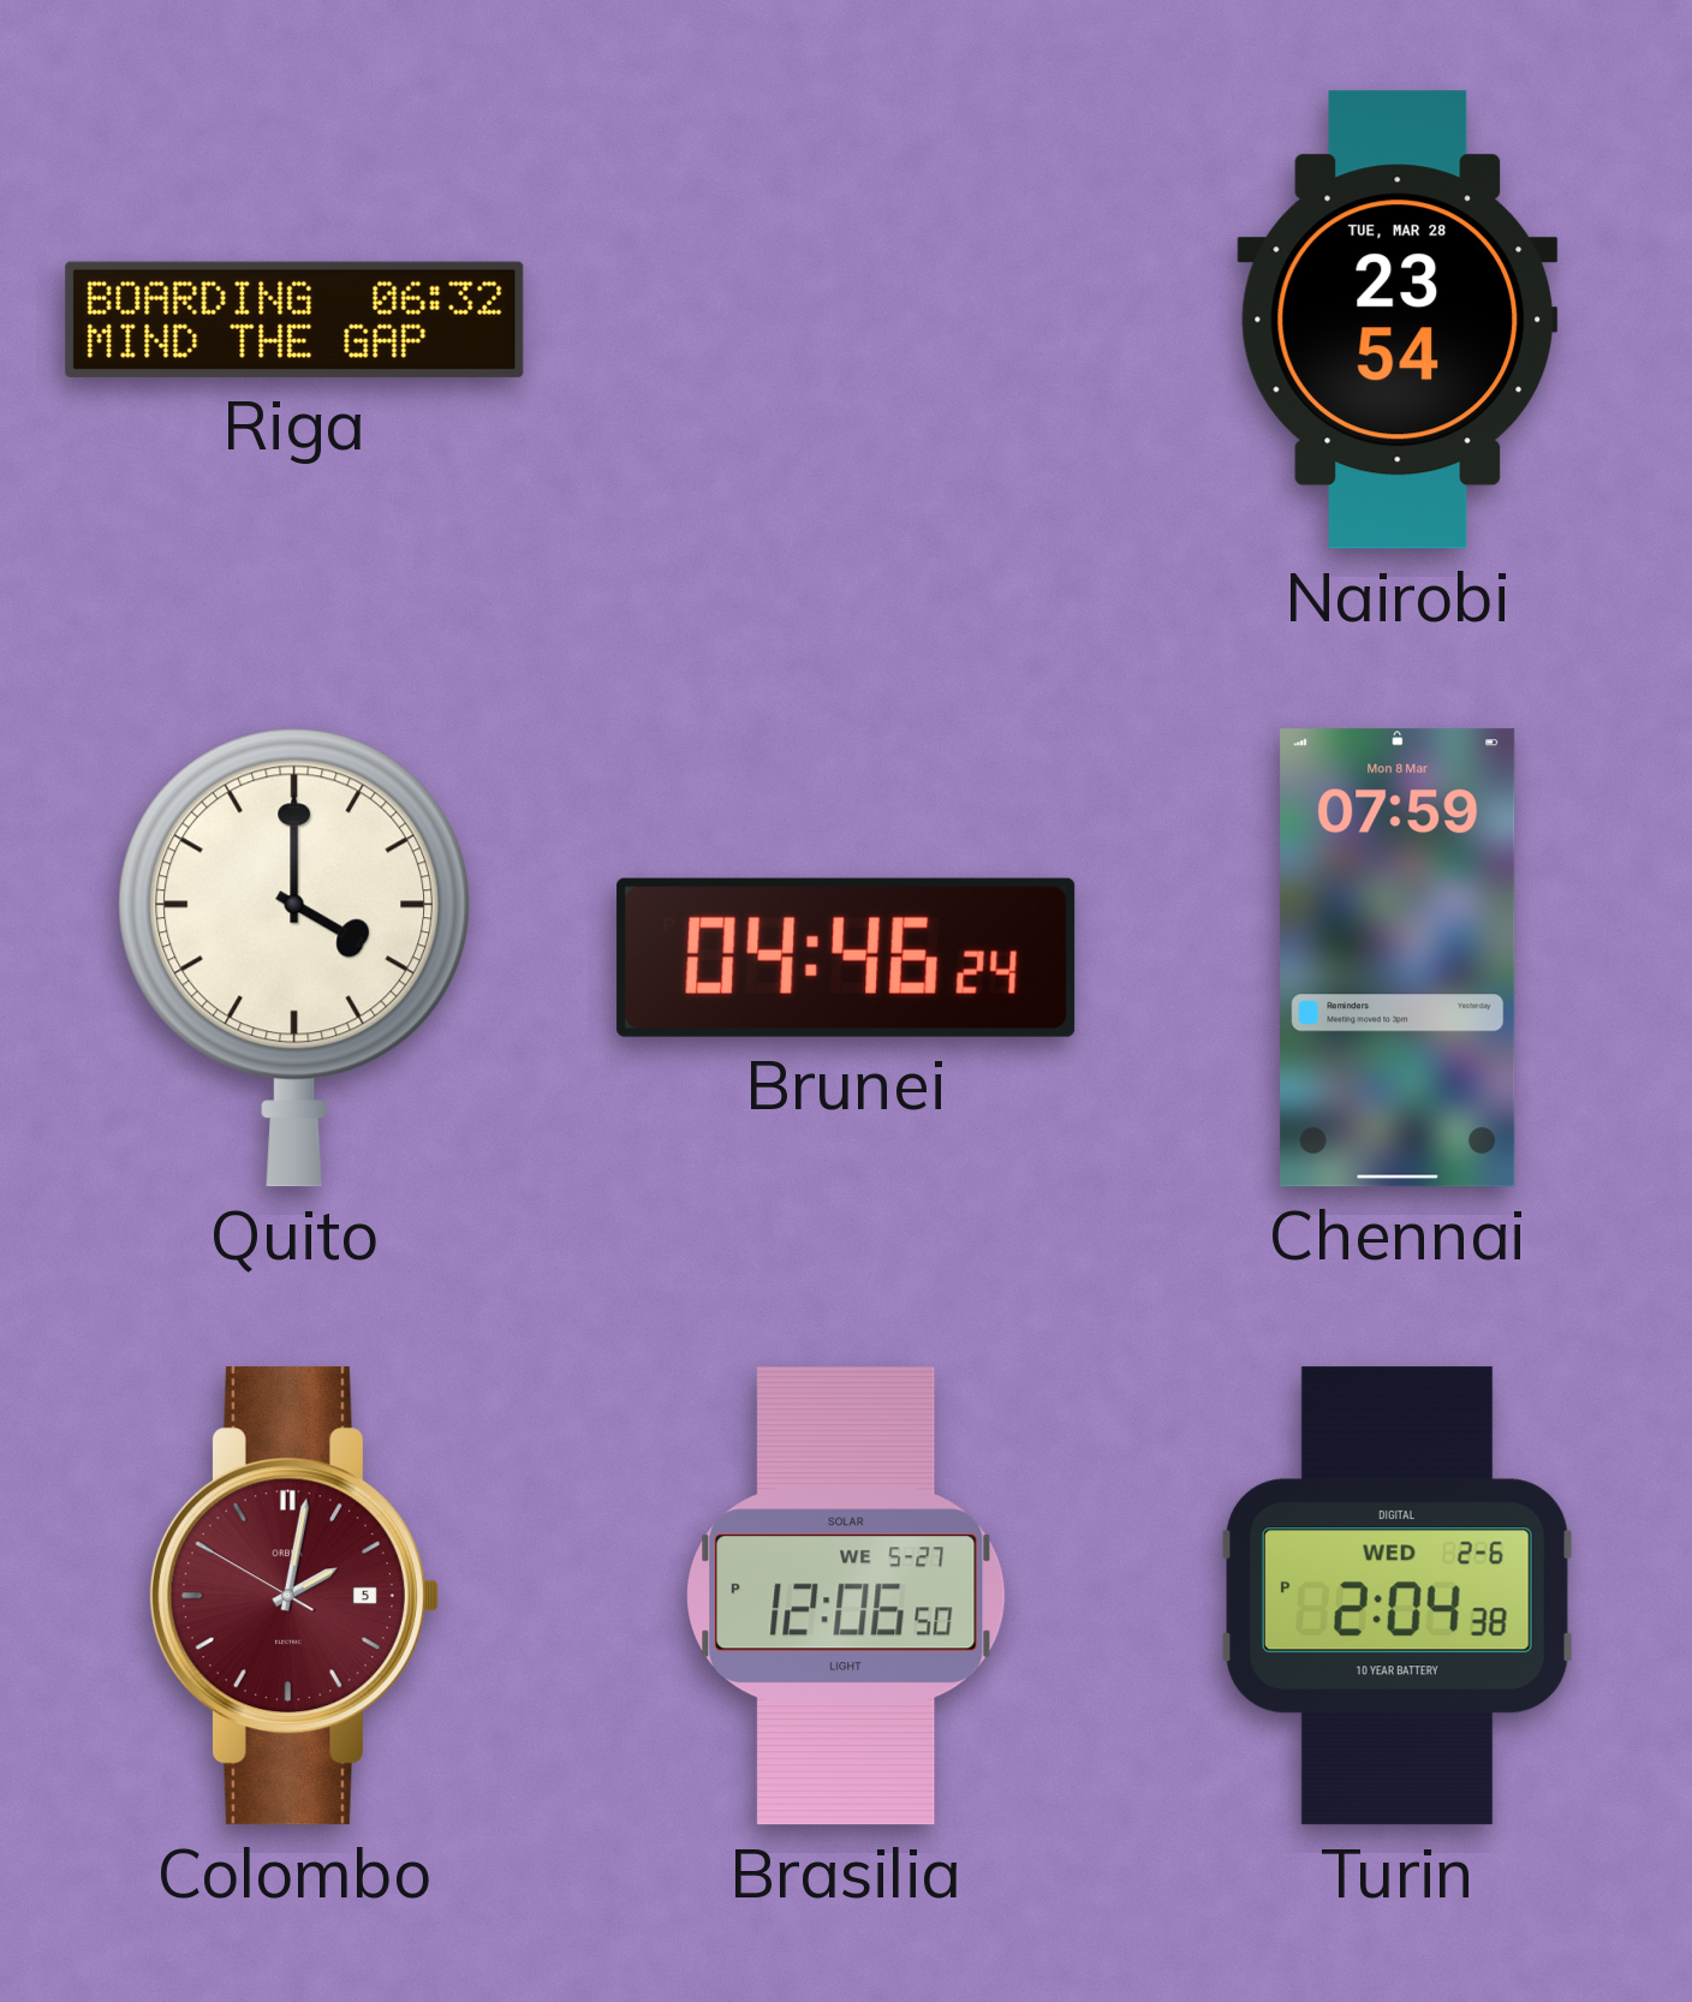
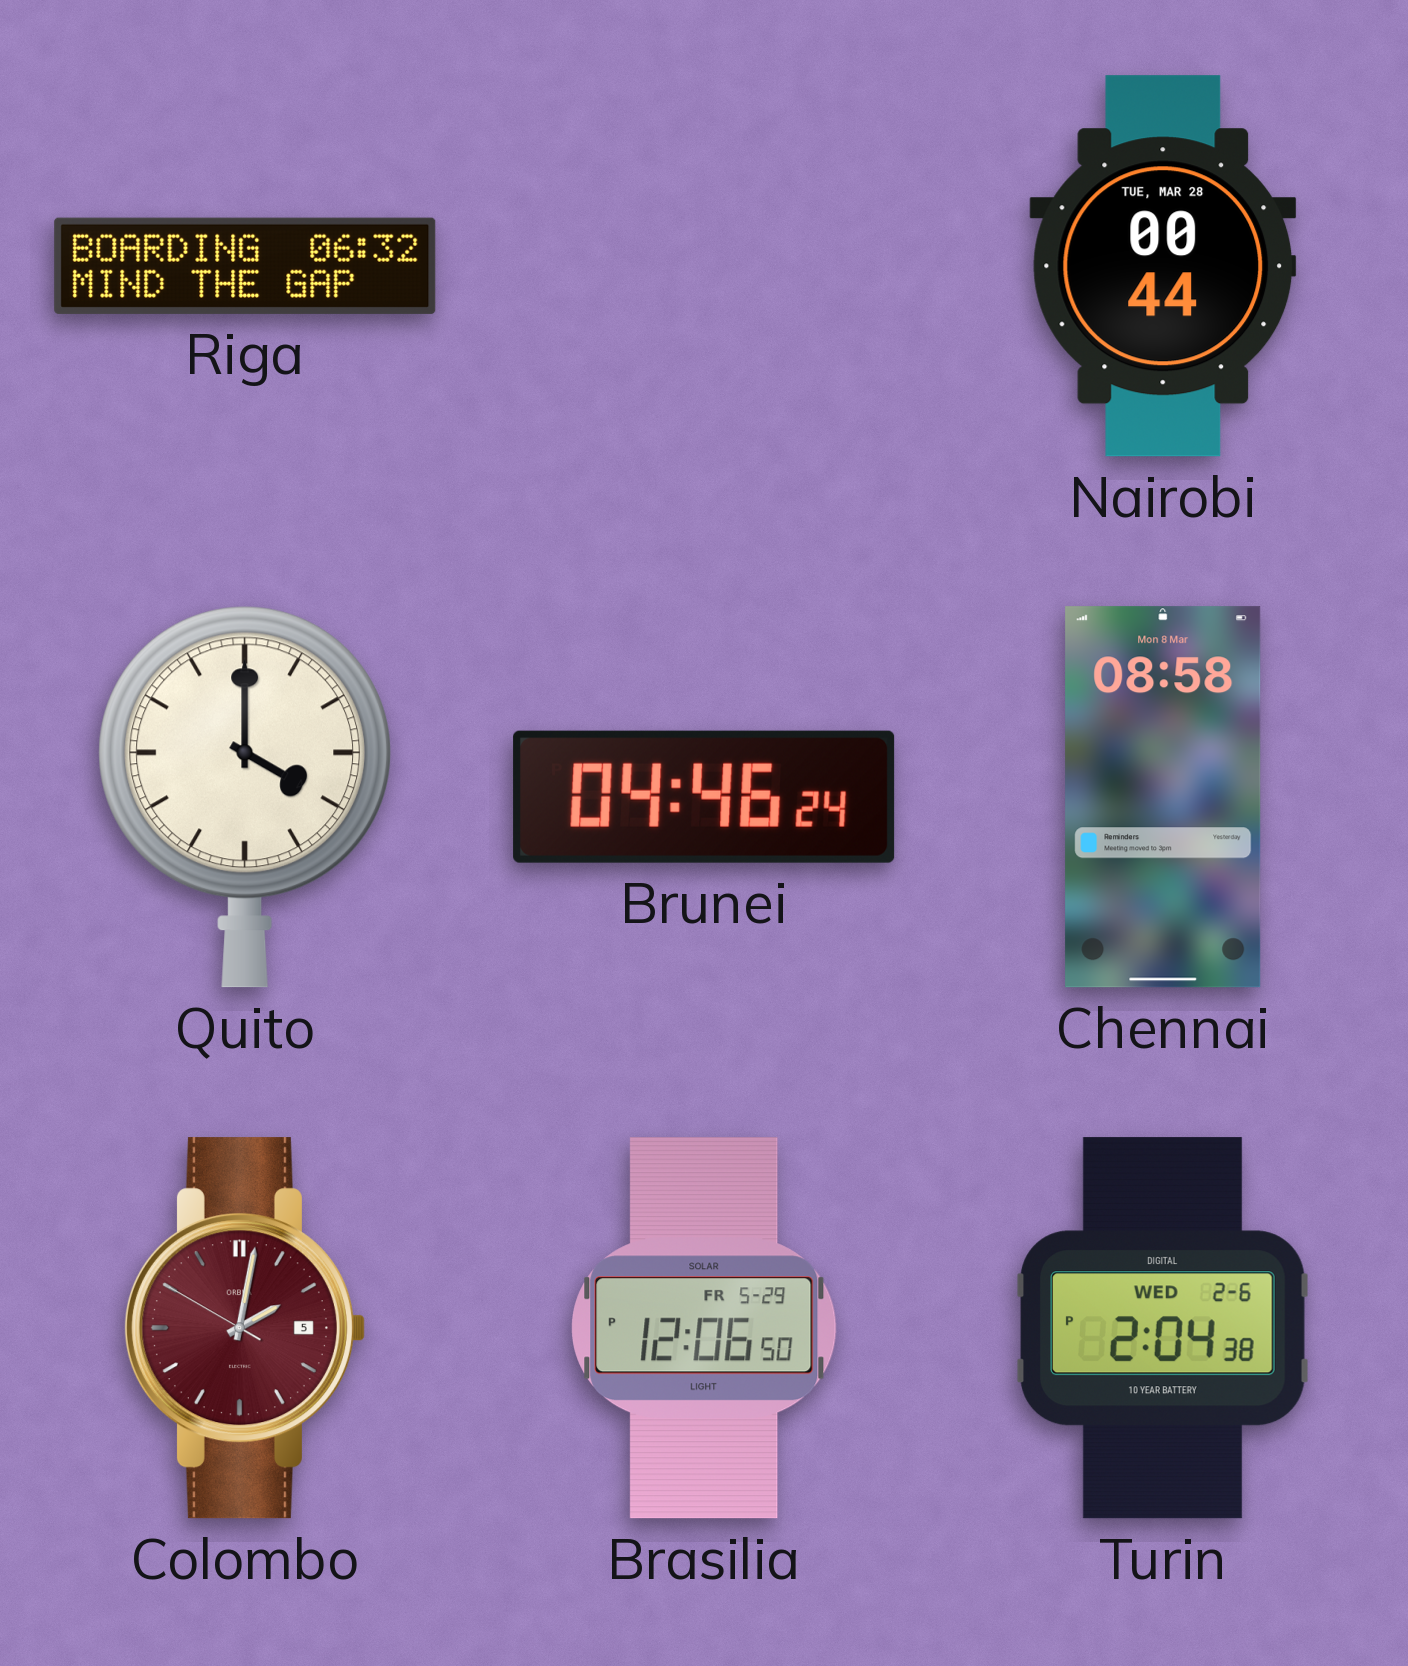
Nairobi: 23:54 -> 00:44 (1163, 266)
Chennai: 07:59 -> 08:58 (1163, 797)
Brasilia date: WE 5-27 -> FR 5-29 (704, 1328)
